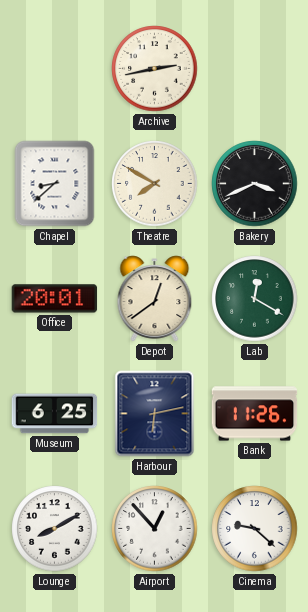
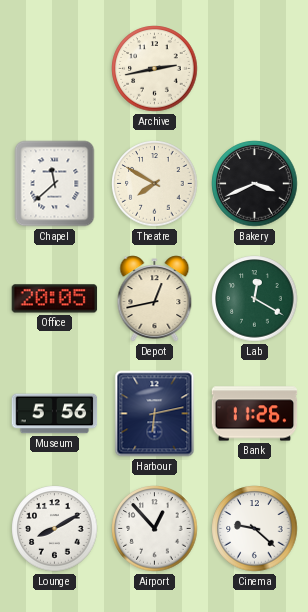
Chapel: 8:38 -> 11:38 (55, 184)
Office: 20:01 -> 20:05 (55, 299)
Depot: 12:39 -> 12:43 (155, 299)
Museum: 6:25 -> 5:56 (55, 414)
